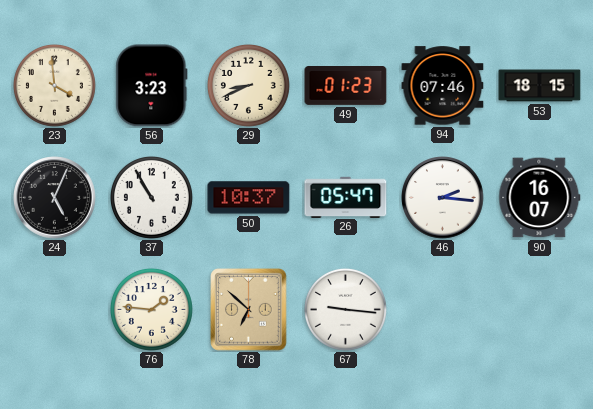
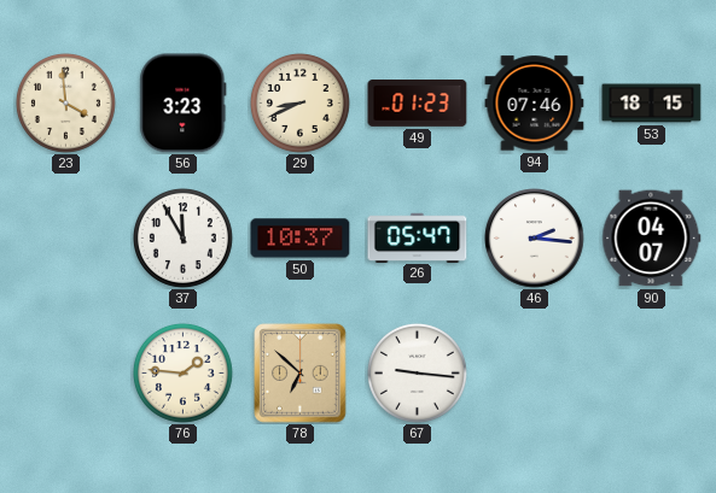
24: 5:04 -> none (55, 198)
37: 10:55 -> 11:55 (182, 237)
90: 16:07 -> 04:07 (652, 239)
